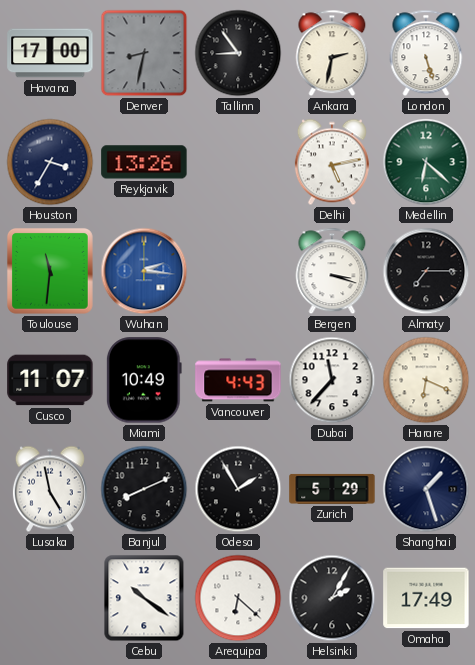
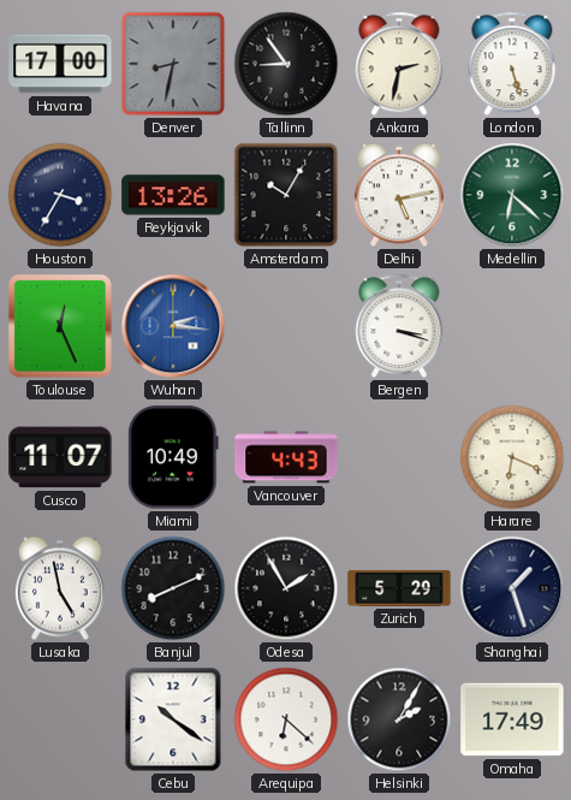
Amsterdam: none -> 10:05 (286, 195)
Toulouse: 11:31 -> 12:26 (60, 326)
Almaty: 7:15 -> none (426, 271)
Dubai: 11:37 -> none (332, 380)
